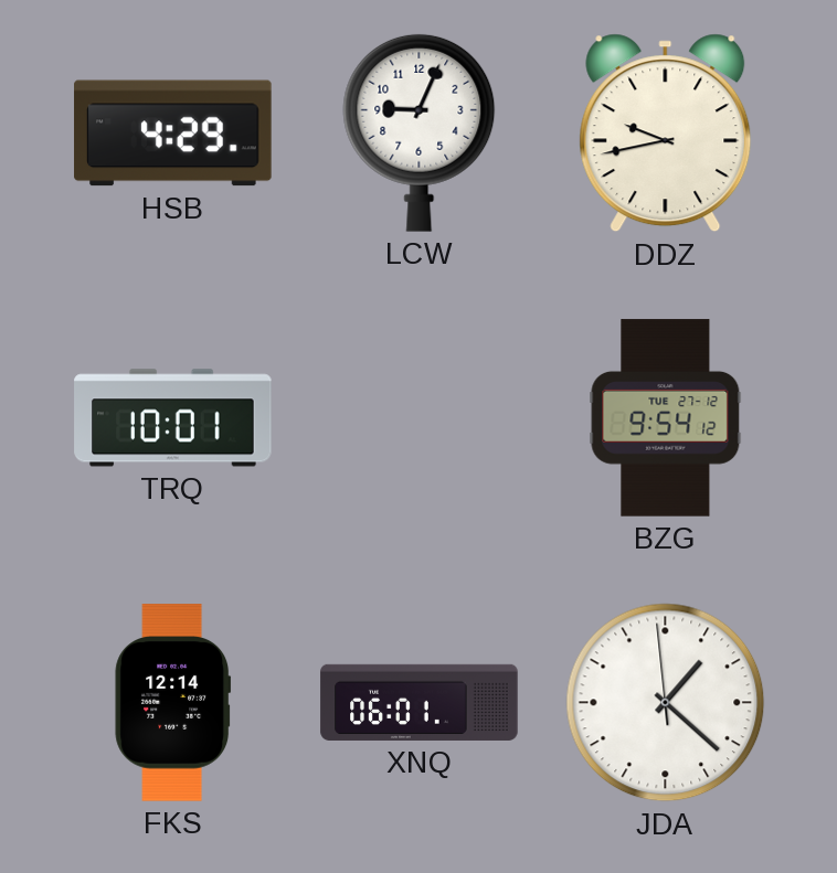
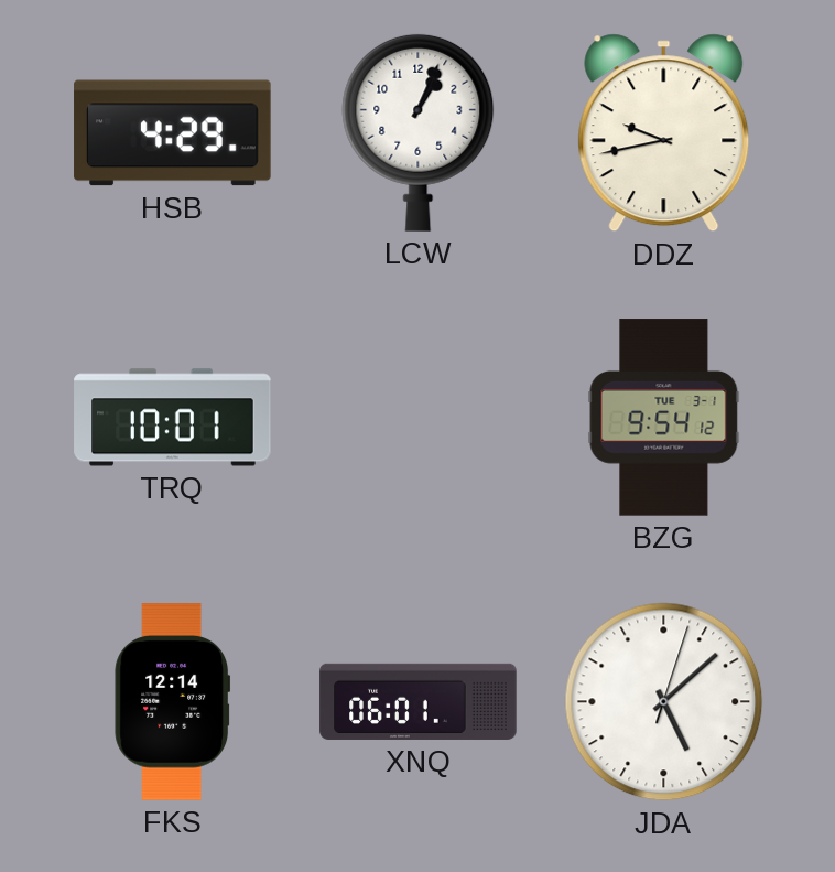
LCW: 9:04 -> 1:04 (419, 132)
BZG date: TUE 27-12 -> TUE 3-1 (664, 418)
JDA: 1:21 -> 5:08 (664, 702)
